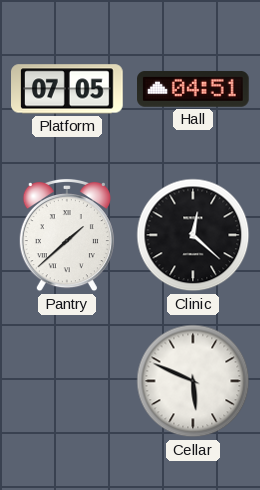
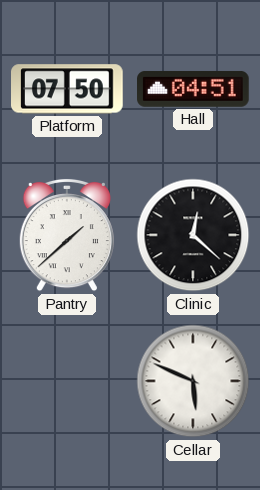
Platform: 07:05 -> 07:50 (68, 89)
